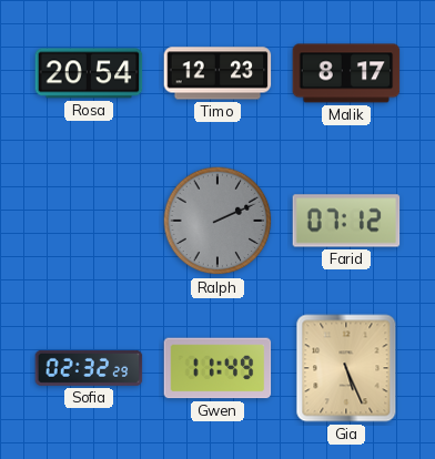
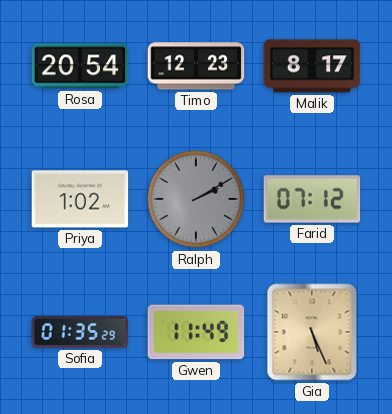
Priya: none -> 1:02 (80, 199)
Ralph: 2:11 -> 2:10 (196, 199)
Sofia: 02:32 -> 01:35 (80, 332)
